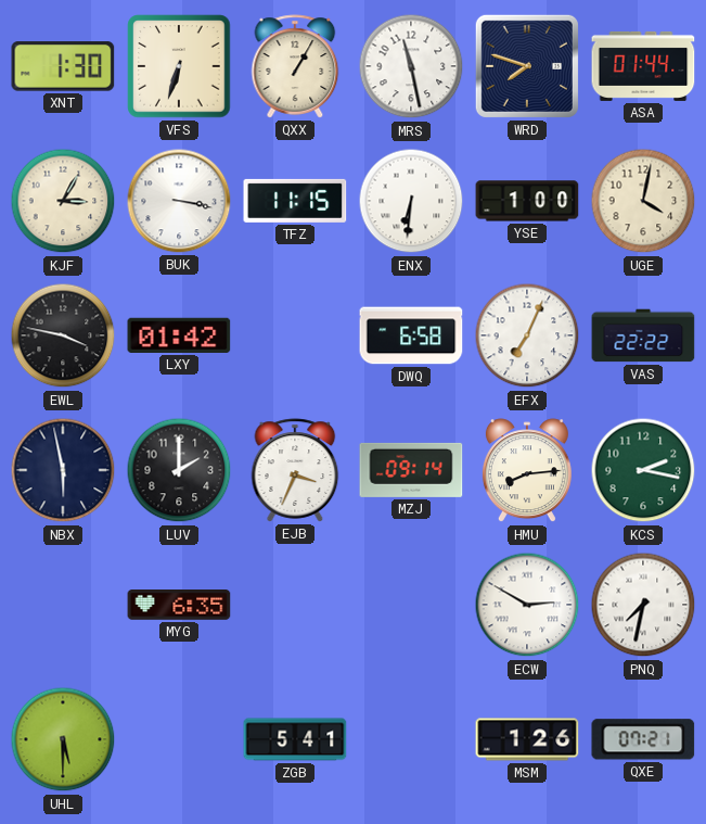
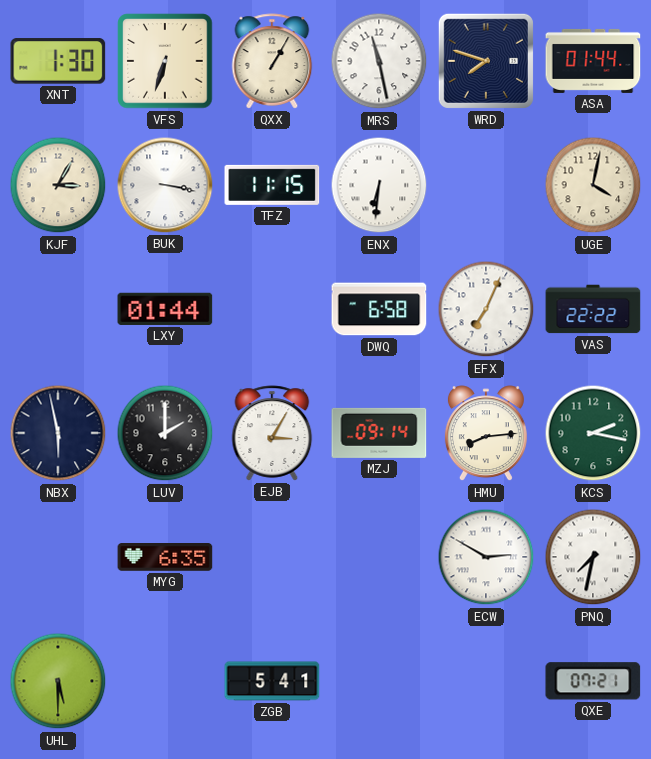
YSE: 1:00 -> none (527, 201)
EWL: 3:47 -> none (63, 335)
LXY: 01:42 -> 01:44 (165, 309)
EJB: 3:34 -> 3:05 (272, 433)
MSM: 1:26 -> none (527, 739)
